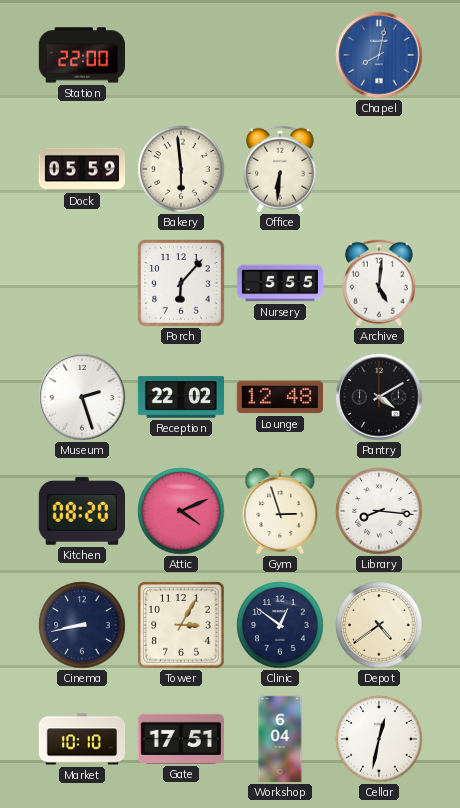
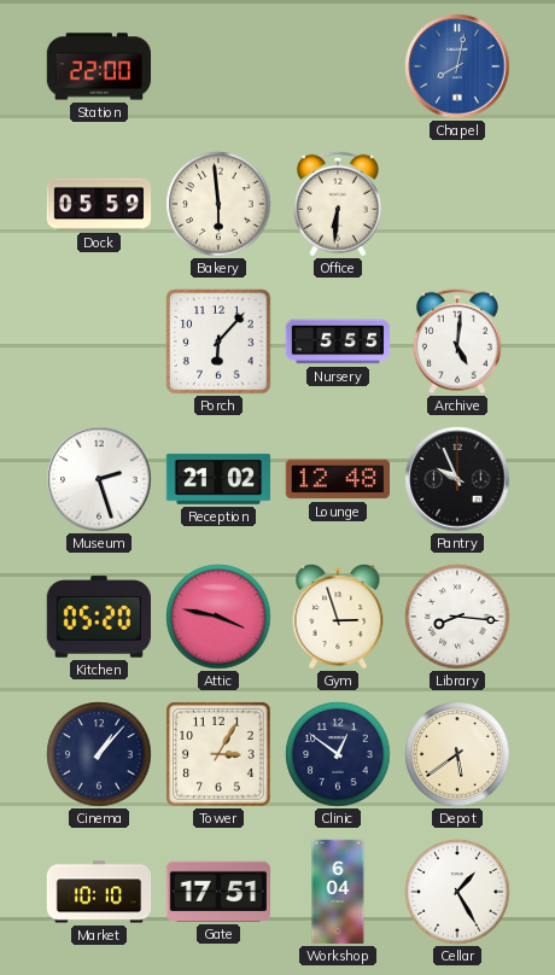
Reception: 22:02 -> 21:02 (218, 479)
Pantry: 4:10 -> 9:56 (457, 479)
Kitchen: 08:20 -> 05:20 (98, 617)
Attic: 4:11 -> 3:47 (218, 617)
Cinema: 8:43 -> 1:07 (99, 754)
Depot: 4:39 -> 5:39 (457, 754)
Cellar: 12:32 -> 1:25 (457, 892)
